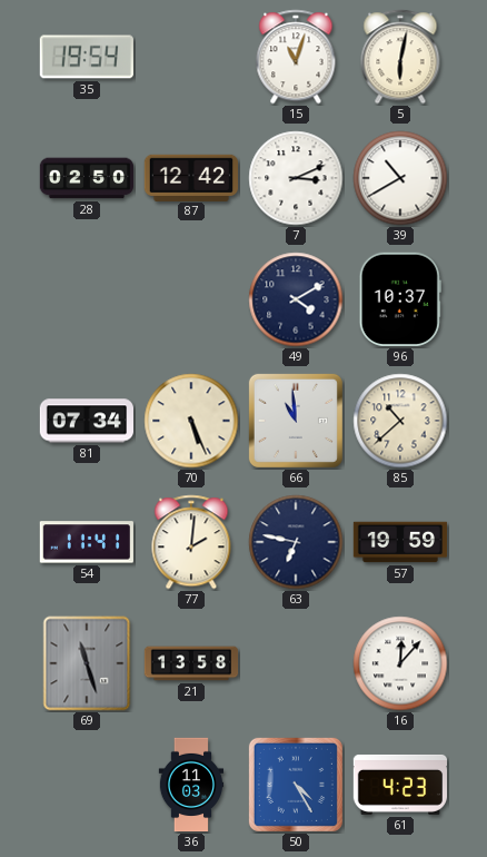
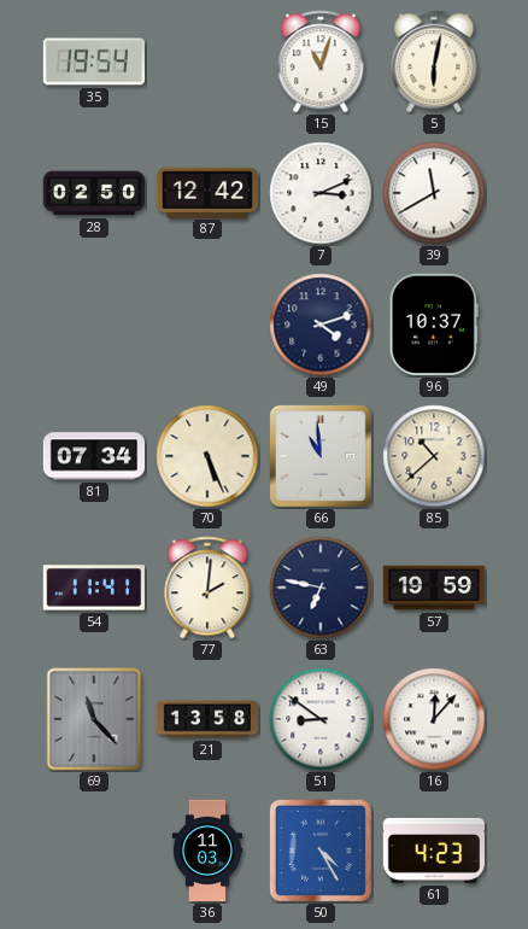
39: 10:40 -> 11:40 (434, 193)
49: 4:10 -> 4:12 (321, 325)
69: 11:27 -> 11:23 (94, 719)
51: none -> 8:51 (321, 719)
